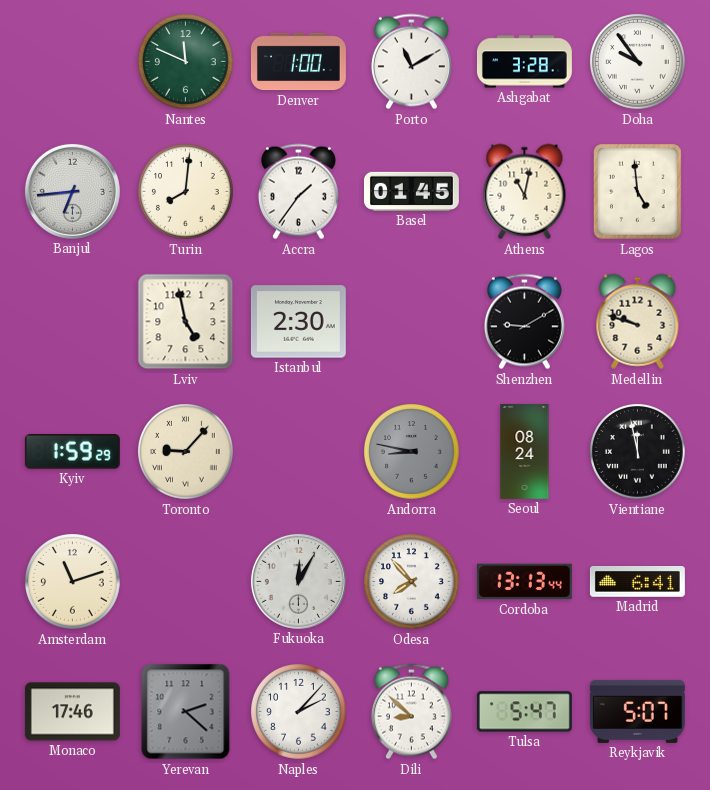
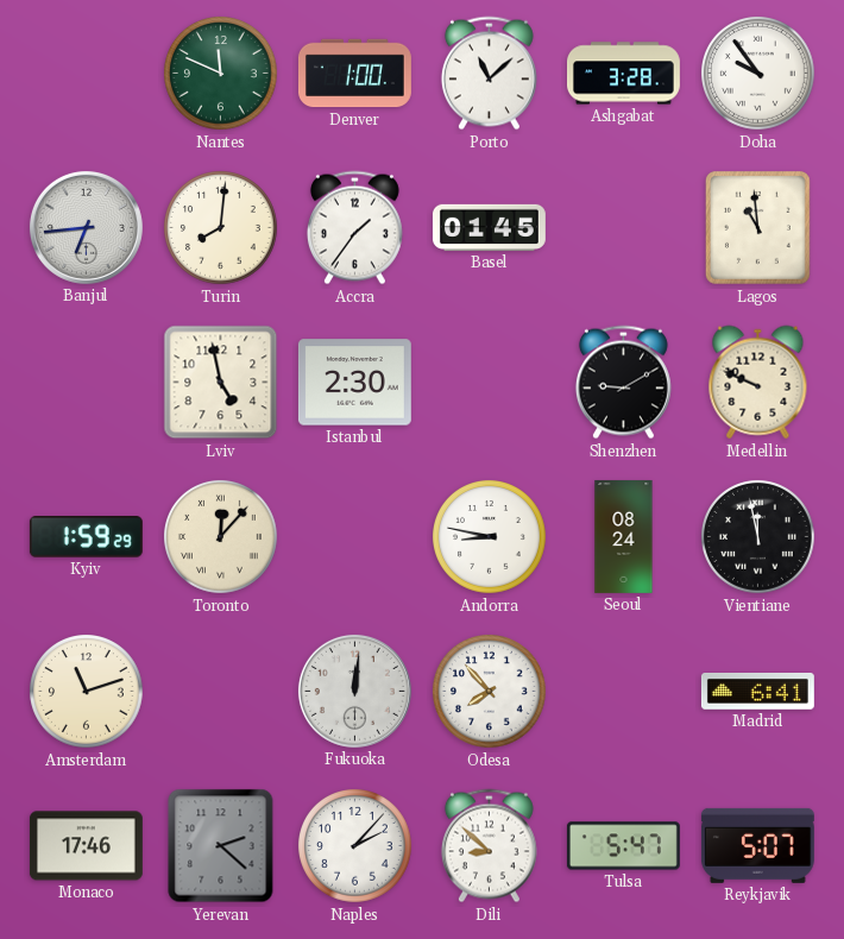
Porto: 11:10 -> 11:08 (489, 74)
Athens: 11:02 -> none (525, 192)
Lagos: 4:59 -> 10:59 (757, 227)
Medellin: 9:48 -> 9:49 (758, 383)
Toronto: 9:07 -> 12:07 (221, 537)
Andorra dial: grey -> white (490, 537)
Fukuoka: 12:05 -> 12:01 (354, 691)
Cordoba: 13:13 -> none (524, 582)
